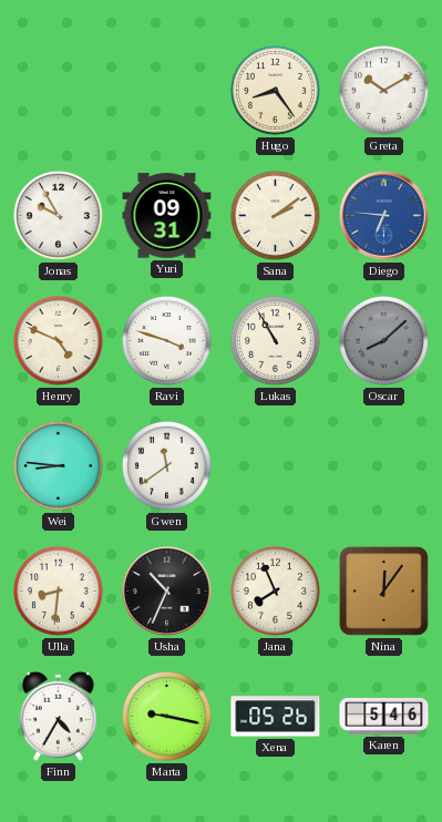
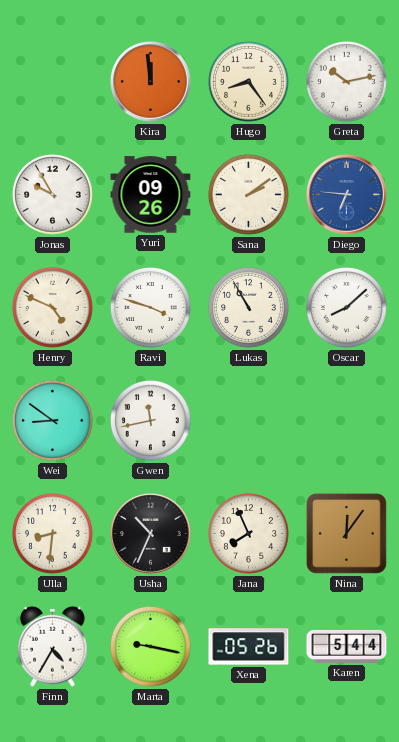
Kira: none -> 11:59 (151, 82)
Greta: 10:10 -> 10:13 (347, 82)
Yuri: 09:31 -> 09:26 (151, 195)
Oscar dial: grey -> white (347, 308)
Wei: 8:46 -> 8:51 (53, 421)
Gwen: 11:39 -> 11:43 (151, 421)
Karen: 5:46 -> 5:44 (347, 646)
